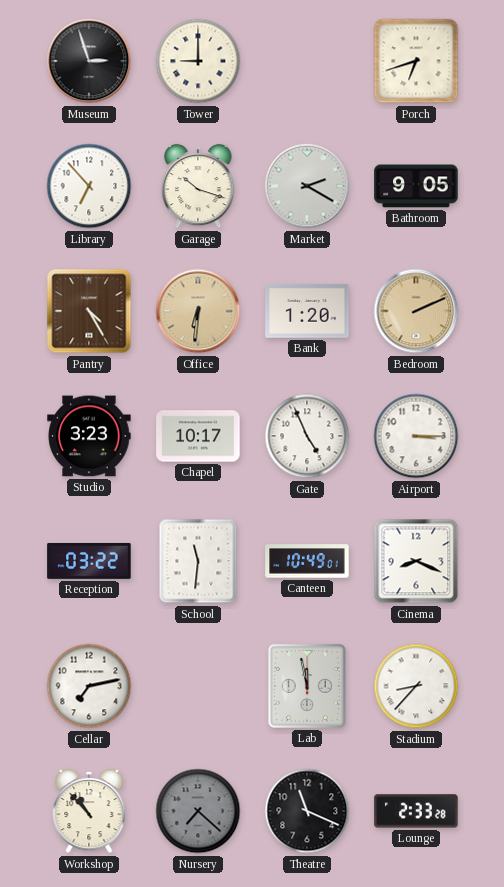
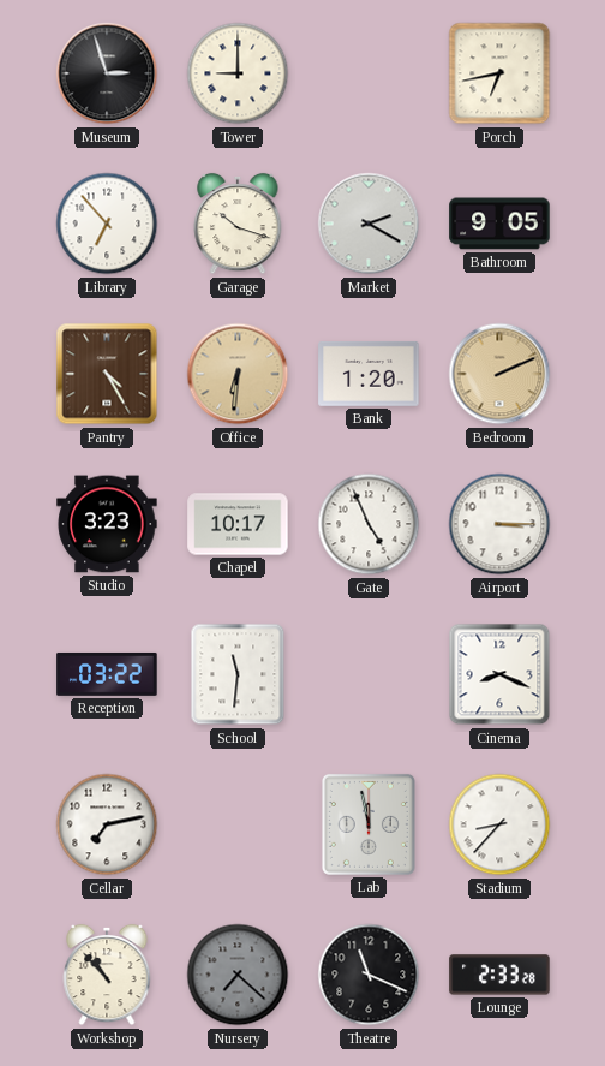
Porch: 6:42 -> 6:43 (499, 73)
Canteen: 10:49 -> none (307, 561)
